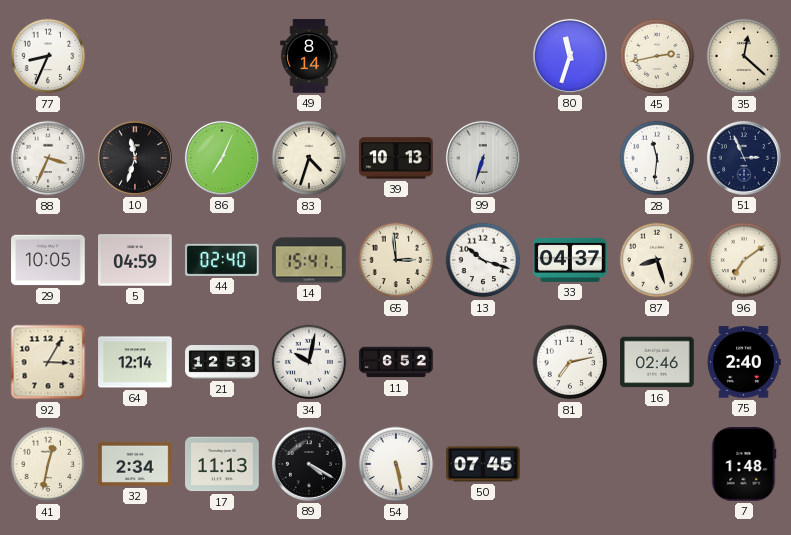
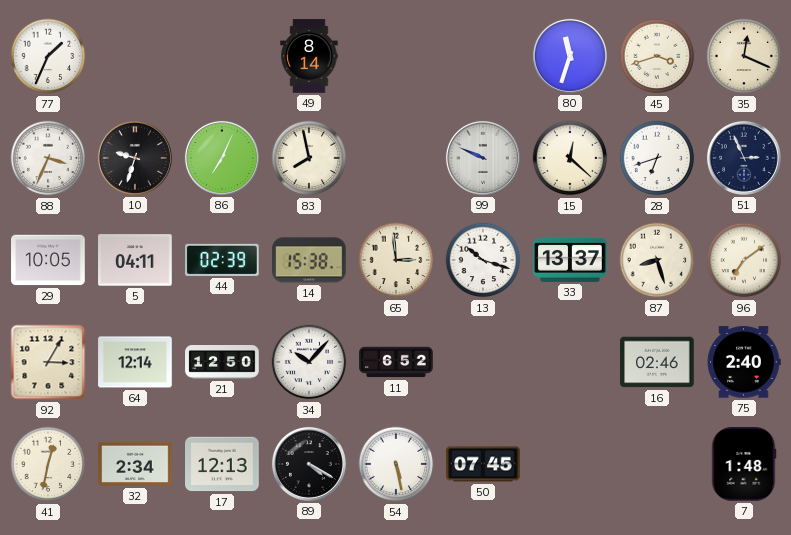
77: 8:34 -> 1:34 (48, 56)
45: 2:43 -> 3:42 (657, 56)
35: 12:22 -> 12:19 (744, 56)
10: 11:33 -> 9:33 (135, 158)
83: 4:33 -> 7:58 (309, 158)
39: 10:13 -> none (396, 158)
99: 6:33 -> 9:49 (483, 158)
15: none -> 12:22 (570, 158)
28: 11:31 -> 6:42 (657, 158)
5: 04:59 -> 04:11 (135, 260)
44: 02:40 -> 02:39 (222, 260)
14: 15:41 -> 15:38 (309, 260)
33: 04:37 -> 13:37 (570, 260)
21: 12:53 -> 12:50 (222, 363)
34: 10:02 -> 10:07 (309, 362)
81: 7:13 -> none (570, 362)
17: 11:13 -> 12:13 (222, 464)
